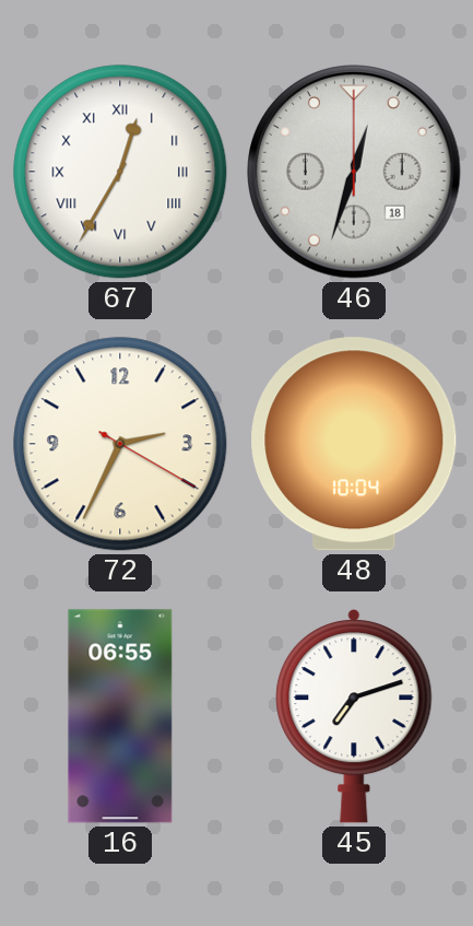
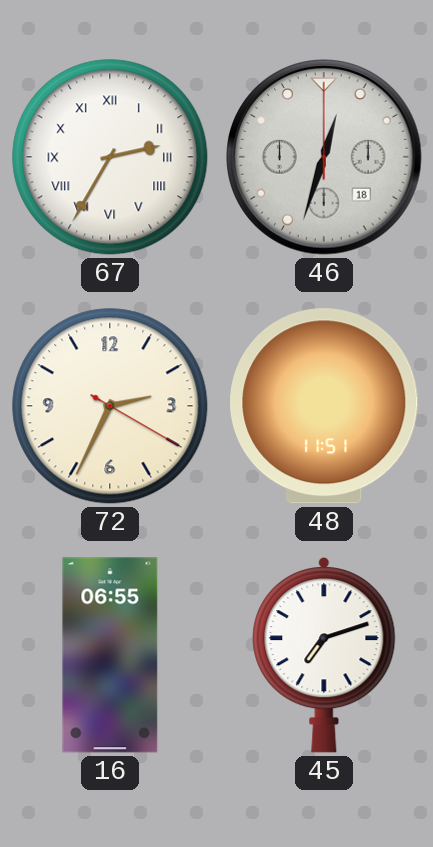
67: 12:35 -> 2:35 (110, 157)
48: 10:04 -> 11:51 (324, 406)
